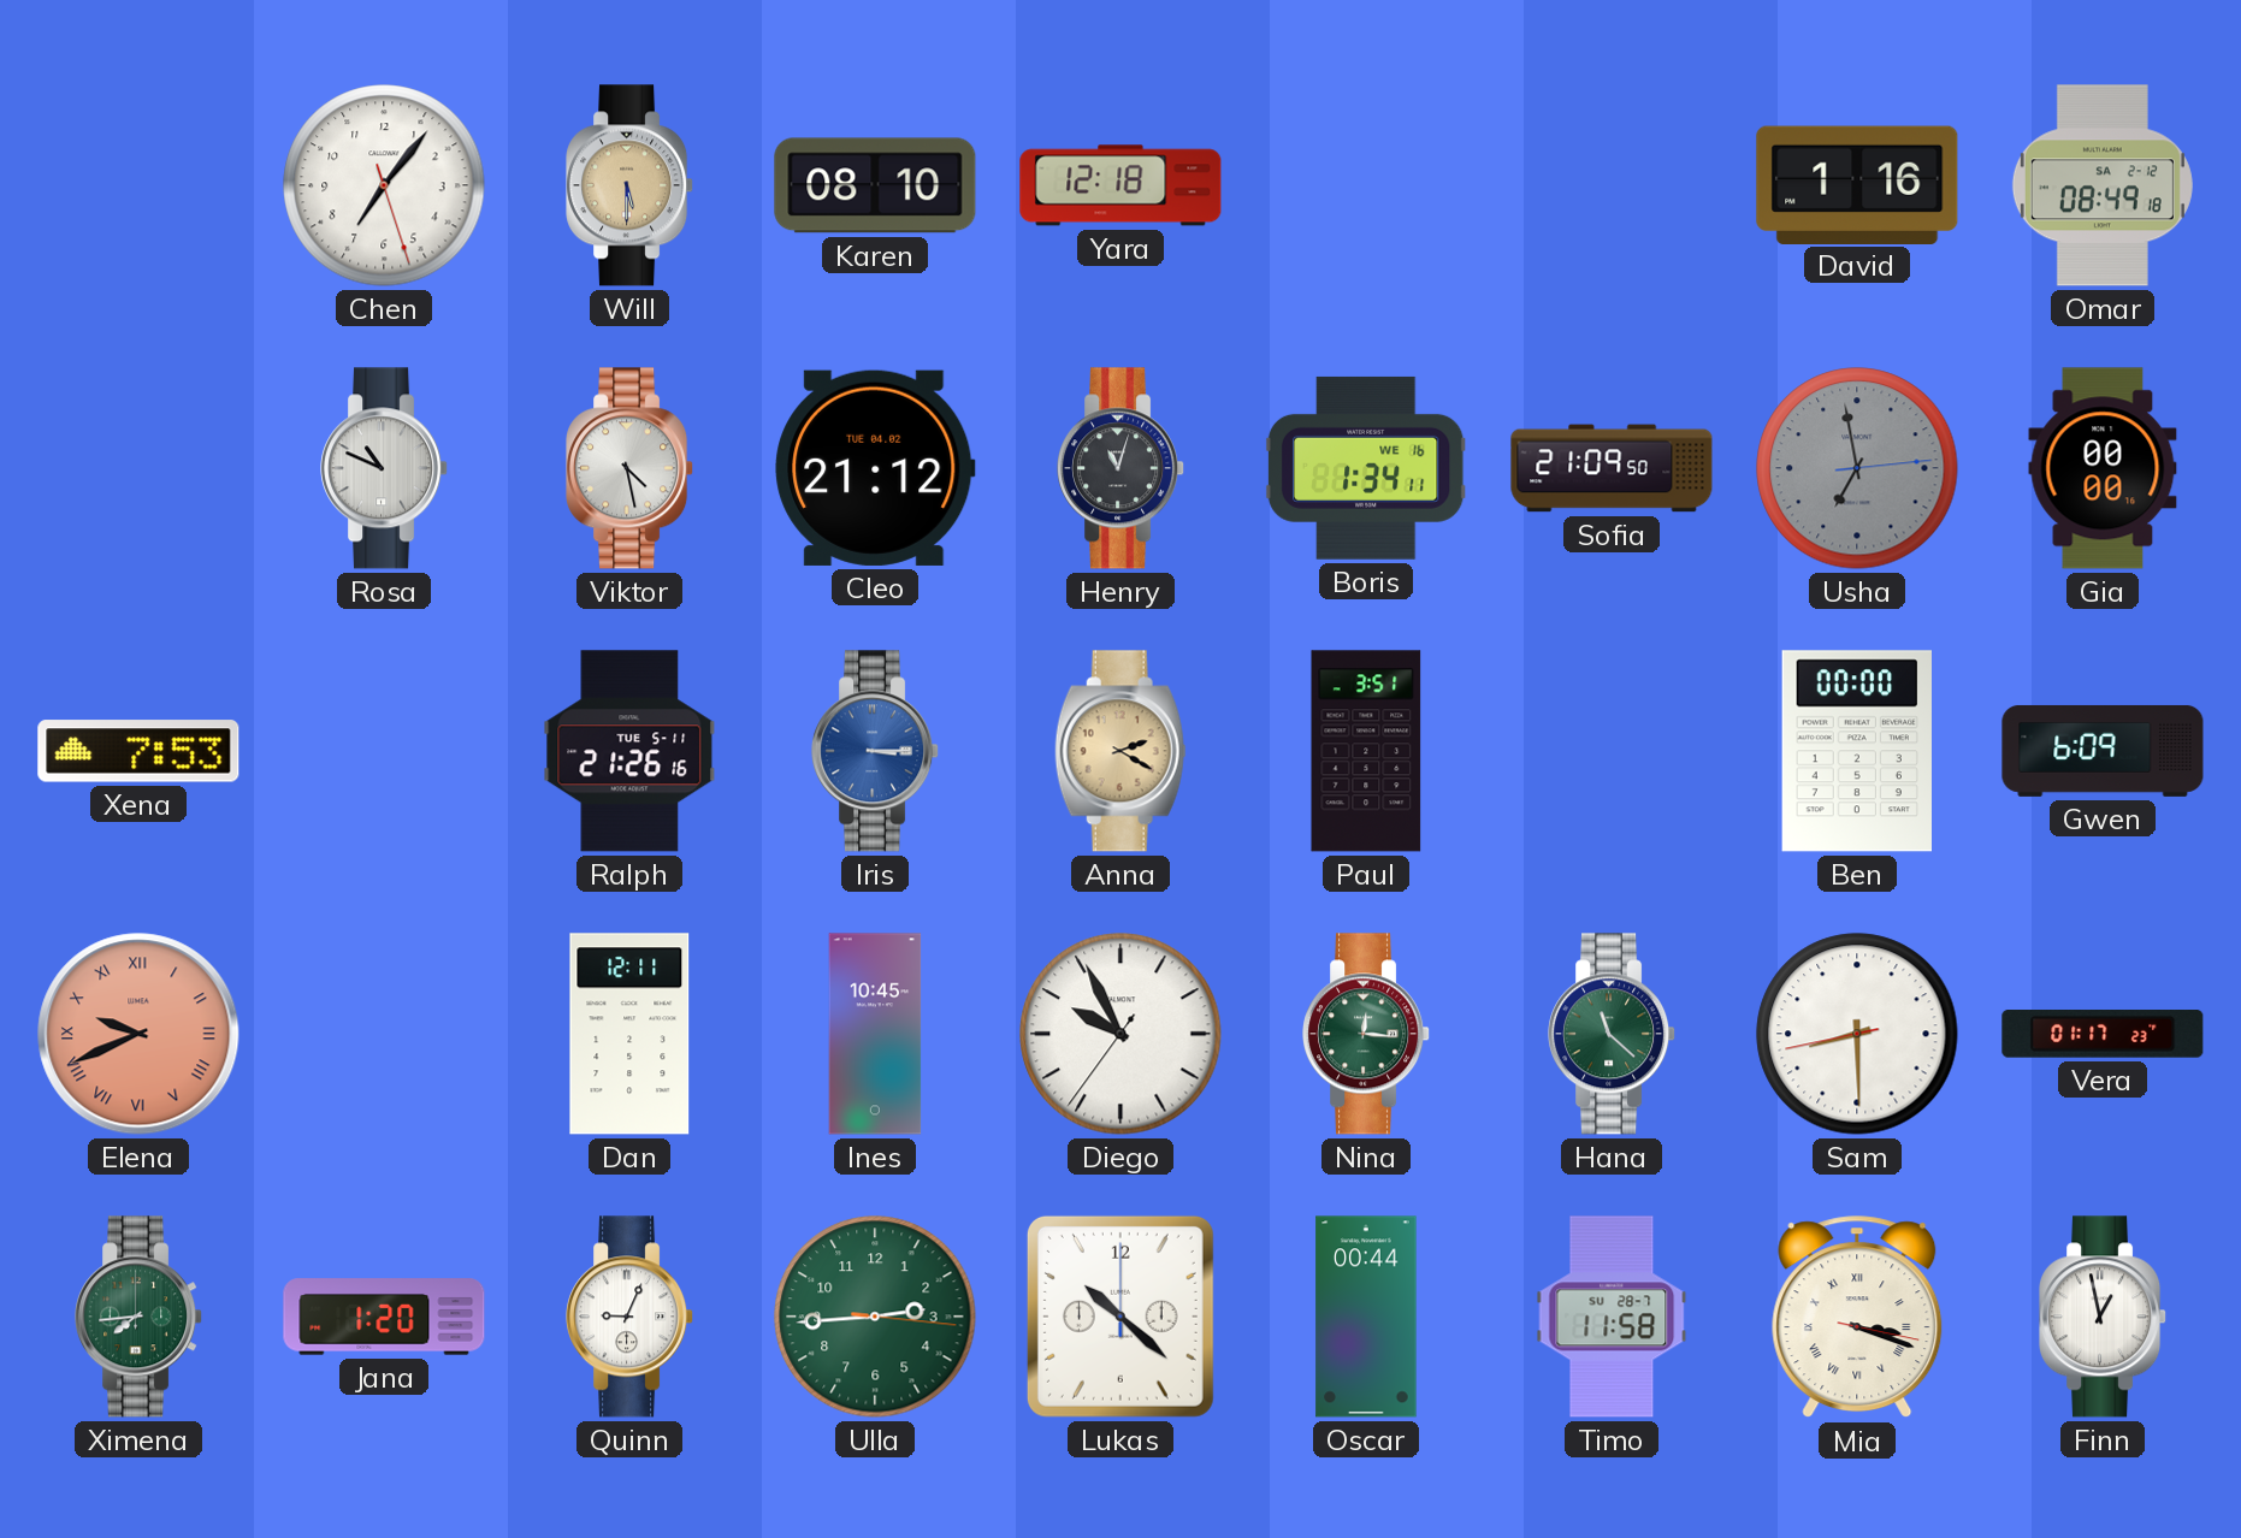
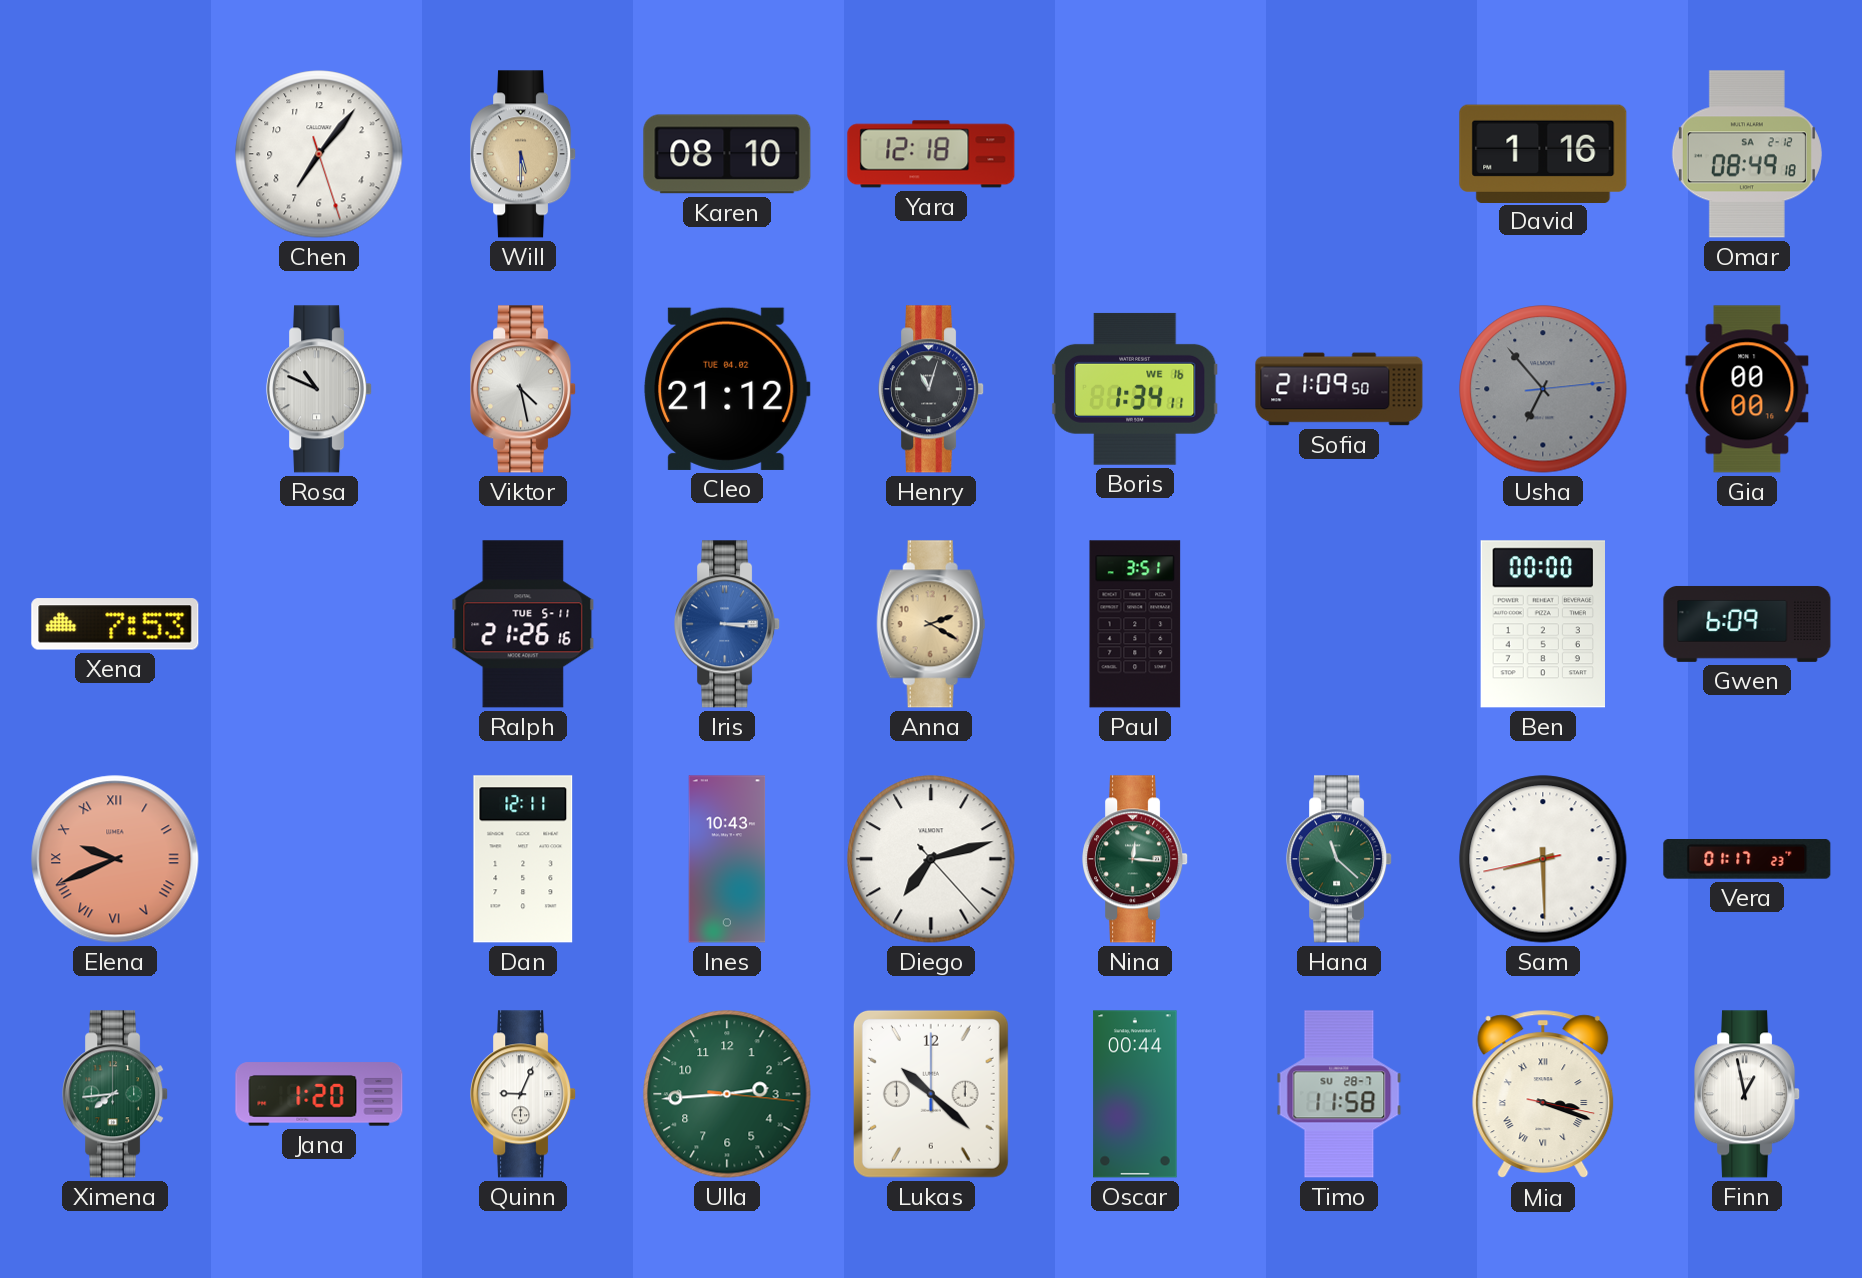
Usha: 6:58 -> 6:53 (1543, 389)
Ines: 10:45 -> 10:43 (727, 859)
Diego: 9:55 -> 7:12 (931, 859)
